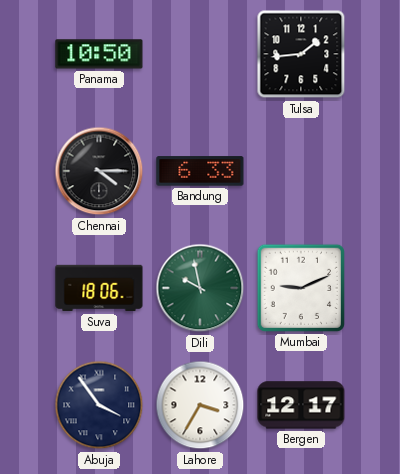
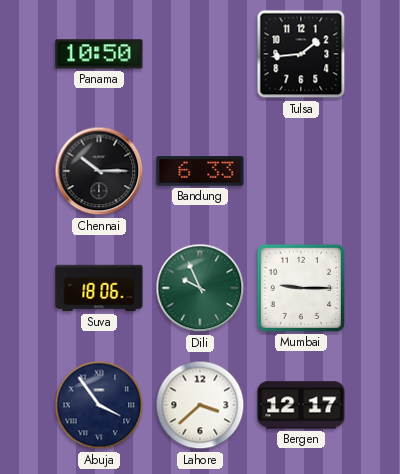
Chennai: 4:15 -> 10:15 (99, 171)
Dili: 9:58 -> 9:56 (200, 288)
Mumbai: 9:11 -> 9:15 (301, 288)
Lahore: 3:35 -> 3:38 (200, 405)
